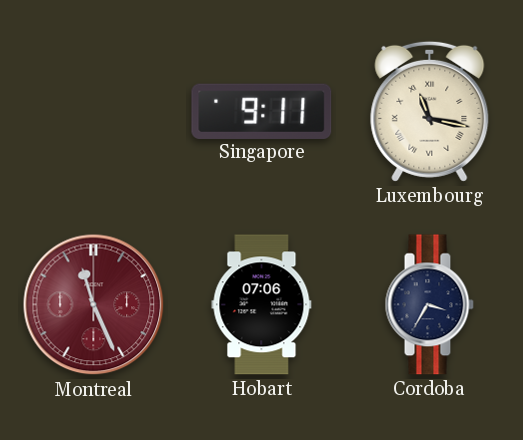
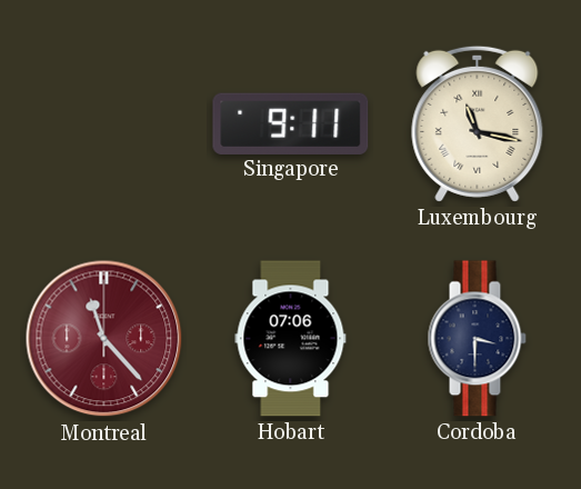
Montreal: 11:26 -> 11:23 (104, 339)
Cordoba: 3:35 -> 3:30 (477, 339)
